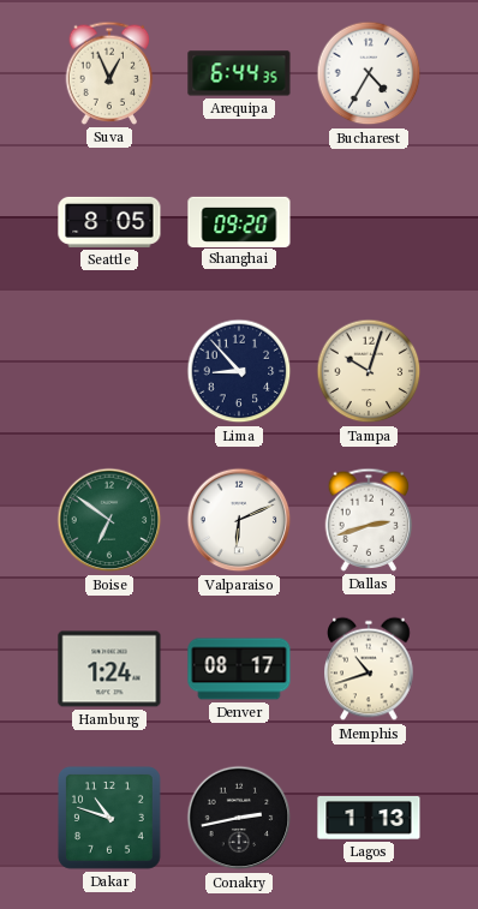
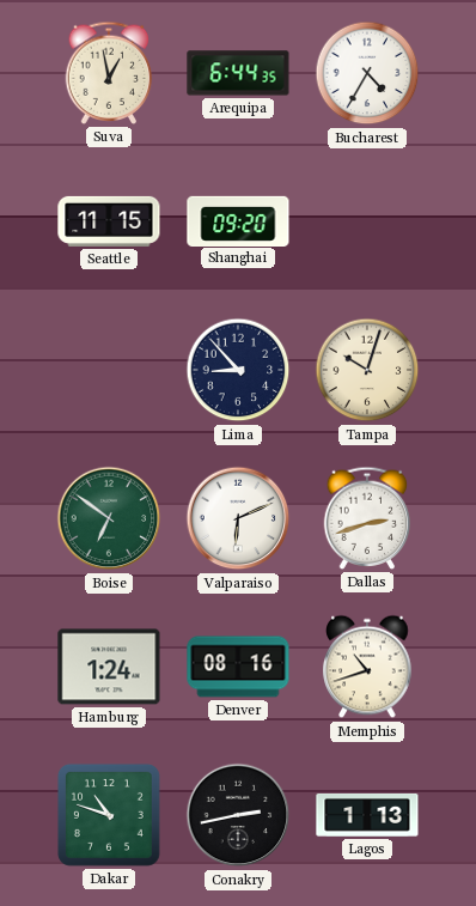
Suva: 12:56 -> 12:58 (109, 73)
Seattle: 8:05 -> 11:15 (109, 221)
Denver: 08:17 -> 08:16 (238, 667)
